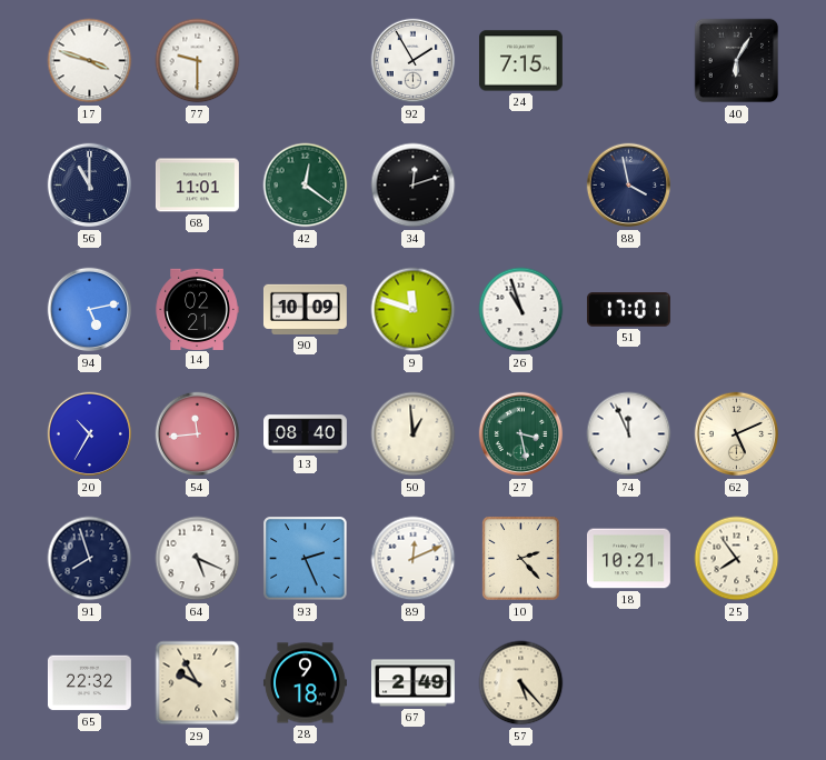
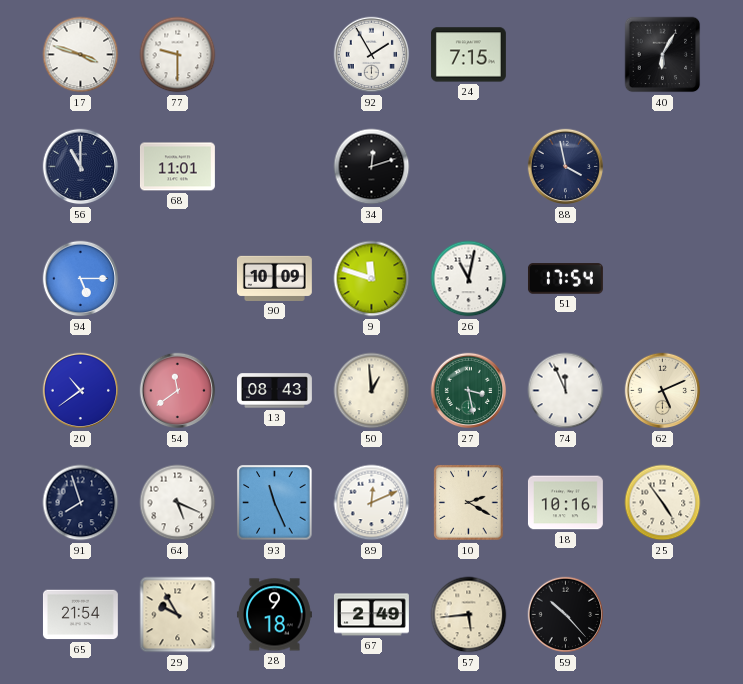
42: 12:21 -> none (306, 186)
94: 5:13 -> 5:15 (81, 279)
14: 02:21 -> none (197, 309)
26: 10:57 -> 11:02 (469, 279)
51: 17:01 -> 17:54 (565, 279)
20: 10:35 -> 10:39 (81, 391)
54: 11:44 -> 11:39 (178, 391)
13: 08:40 -> 08:43 (275, 391)
93: 2:26 -> 11:26 (275, 503)
10: 2:23 -> 2:20 (469, 503)
18: 10:21 -> 10:16 (565, 503)
25: 7:54 -> 4:54 (663, 503)
65: 22:32 -> 21:54 (80, 615)
57: 5:23 -> 5:44 (469, 615)
59: none -> 10:23 (566, 615)
